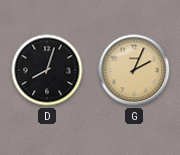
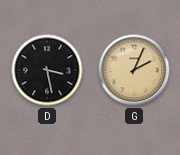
D: 8:03 -> 3:28 (47, 70)
